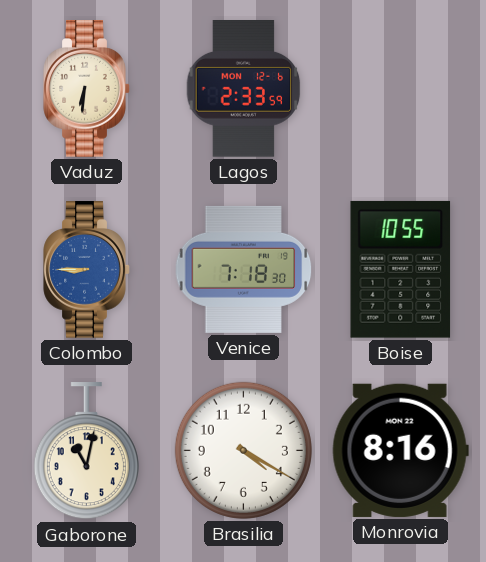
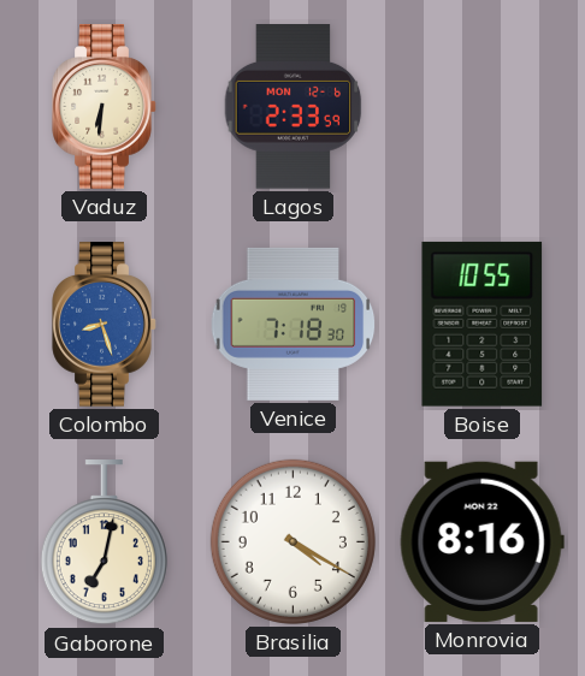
Colombo: 8:45 -> 8:27 (105, 325)
Gaborone: 11:02 -> 7:02 (104, 542)
